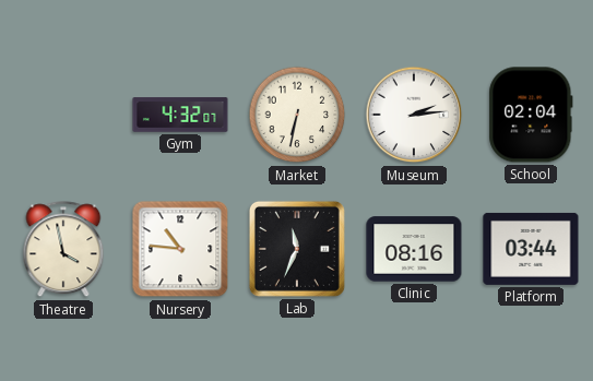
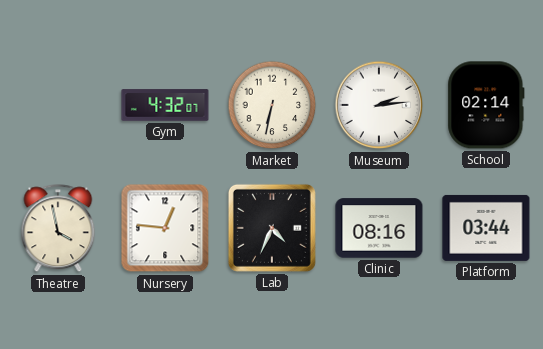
School: 02:04 -> 02:14 (486, 105)
Nursery: 10:46 -> 12:46 (165, 228)
Lab: 11:34 -> 4:34 (272, 228)
